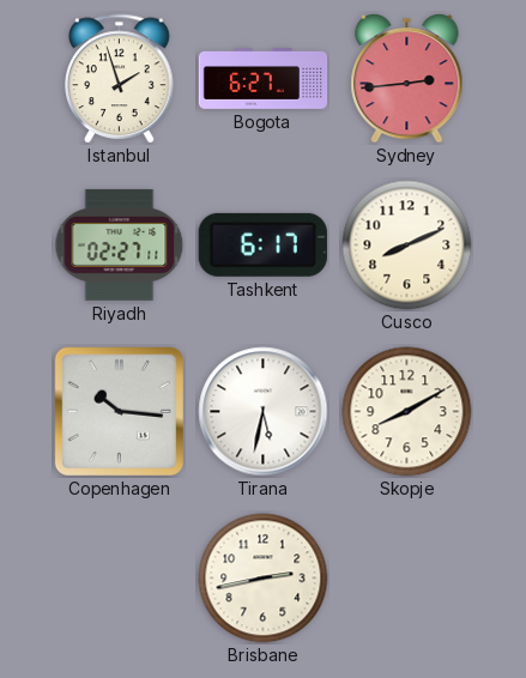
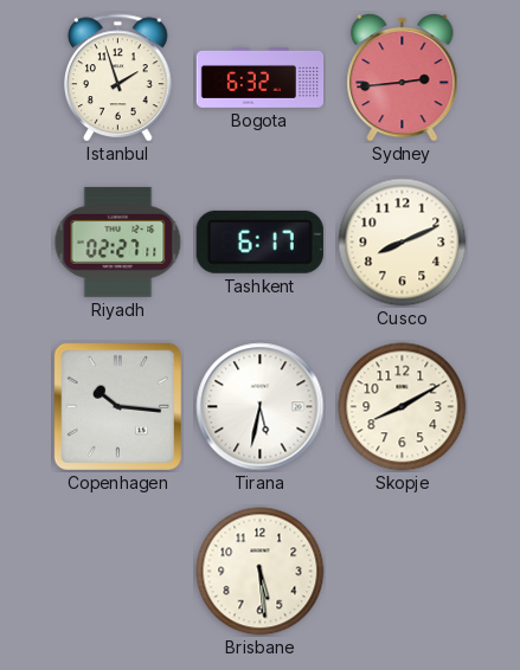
Bogota: 6:27 -> 6:32 (261, 77)
Brisbane: 2:43 -> 5:29 (261, 572)
